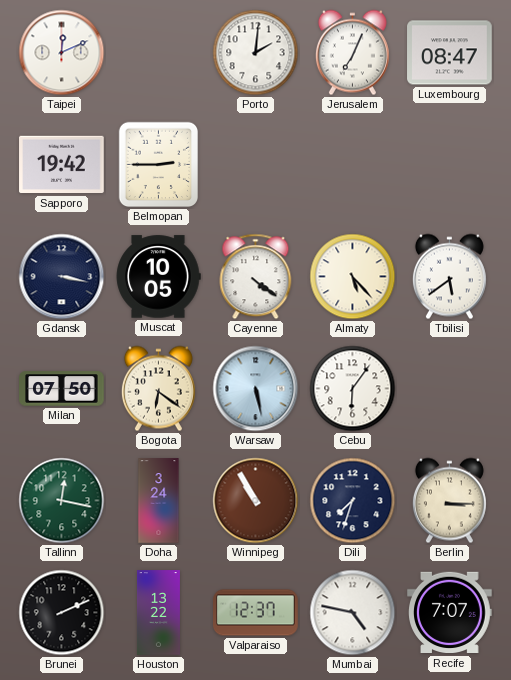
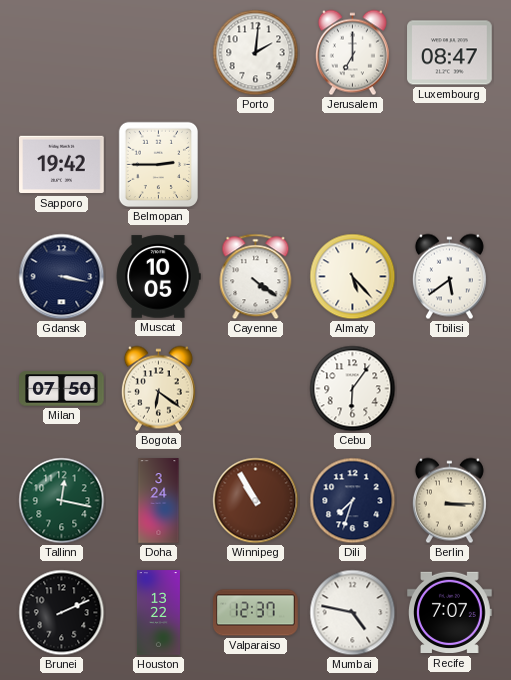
Taipei: 12:11 -> none (62, 53)
Jerusalem: 7:04 -> 7:00 (352, 53)
Warsaw: 5:28 -> none (256, 389)
